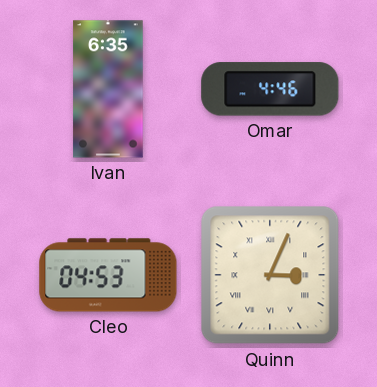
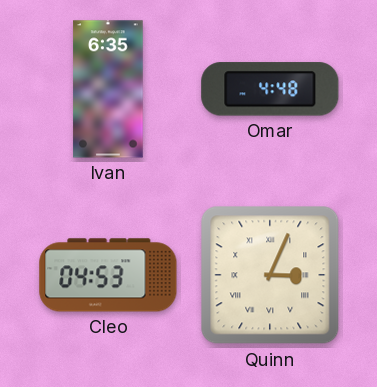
Omar: 4:46 -> 4:48 (270, 89)
